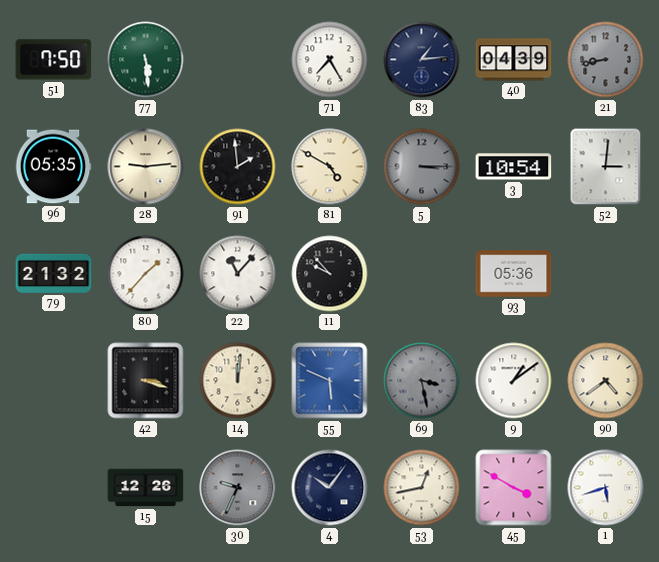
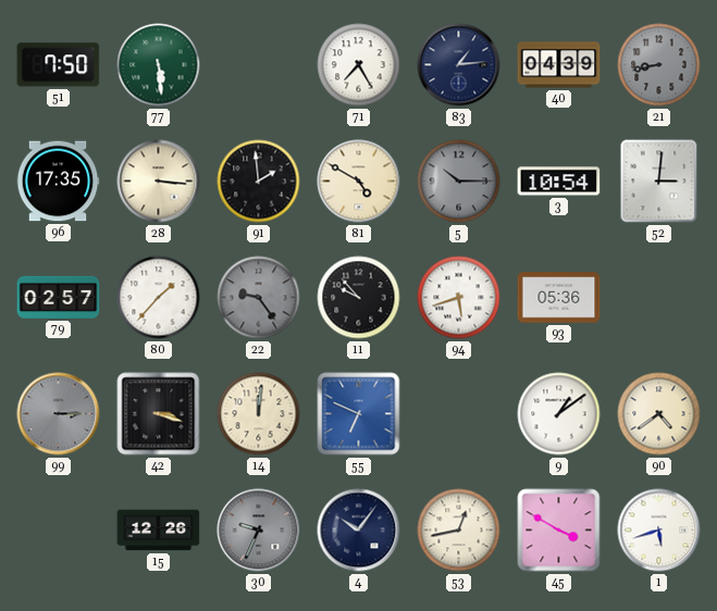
96: 05:35 -> 17:35 (58, 182)
28: 9:14 -> 3:16 (159, 182)
5: 3:15 -> 10:15 (459, 182)
79: 21:32 -> 02:57 (59, 297)
22: 11:07 -> 9:24 (259, 298)
22 dial: white -> grey (259, 298)
94: none -> 5:42 (459, 298)
99: none -> 3:15 (59, 414)
55: 5:49 -> 6:49 (359, 414)
69: 3:28 -> none (422, 381)
